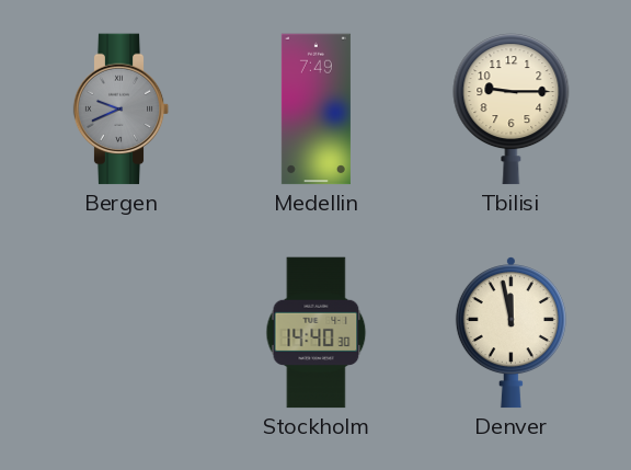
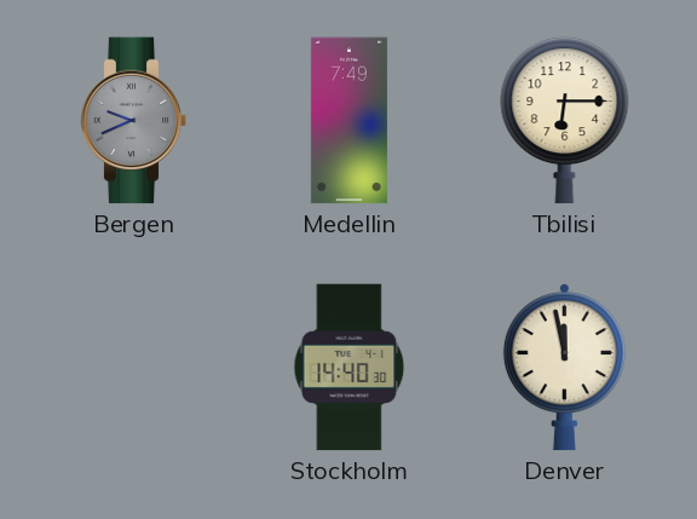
Tbilisi: 9:15 -> 6:15 (565, 121)
